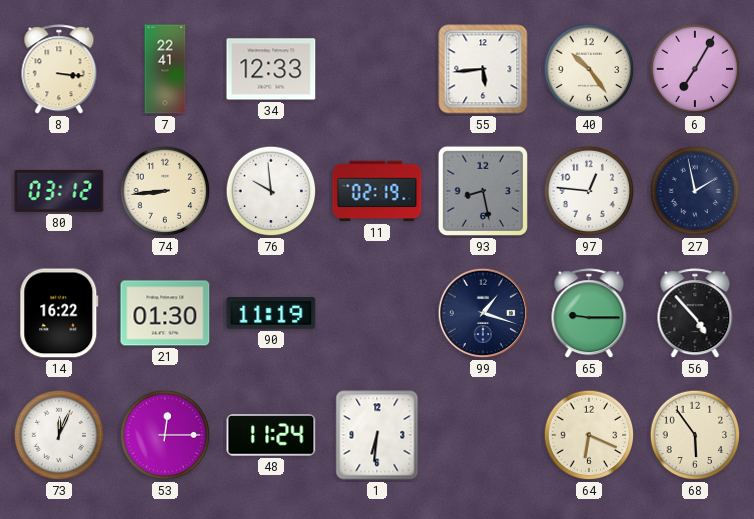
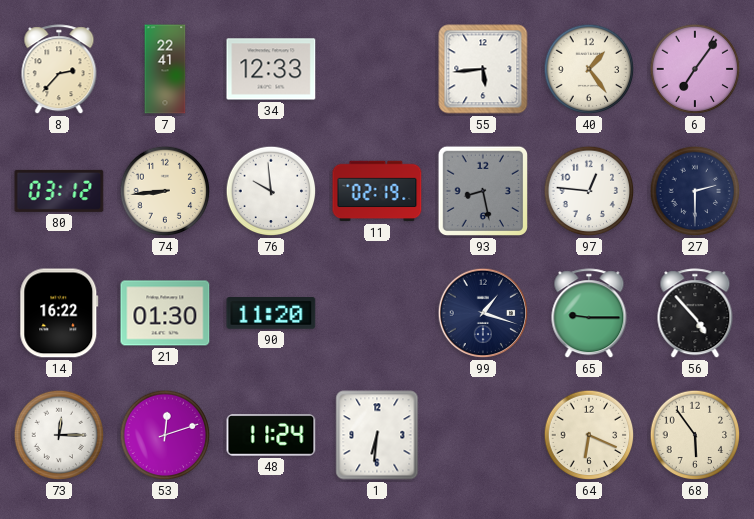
8: 3:16 -> 2:37 (59, 70)
40: 10:24 -> 1:24 (589, 69)
6: 7:05 -> 7:06 (695, 69)
27: 1:58 -> 2:30 (695, 191)
90: 11:19 -> 11:20 (271, 314)
73: 12:04 -> 12:15 (59, 435)
53: 12:15 -> 12:12 (165, 435)
